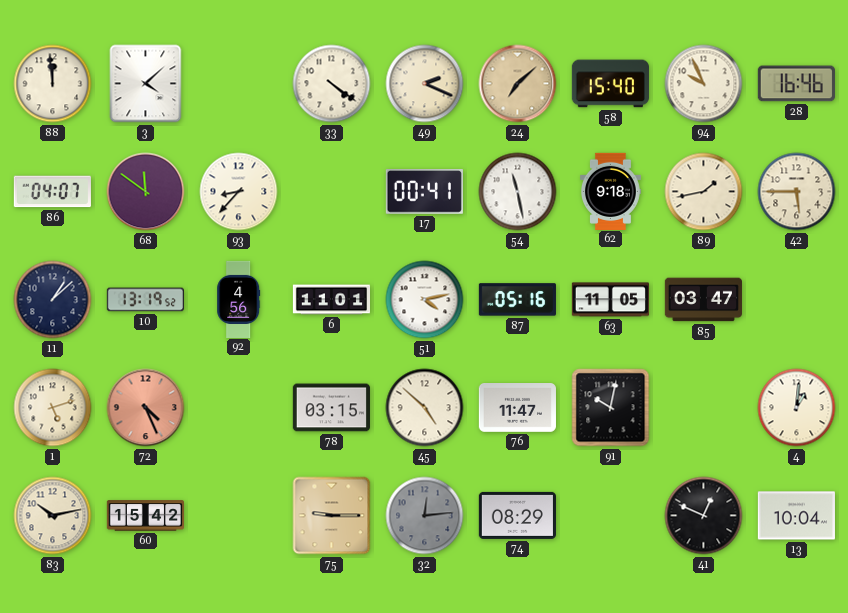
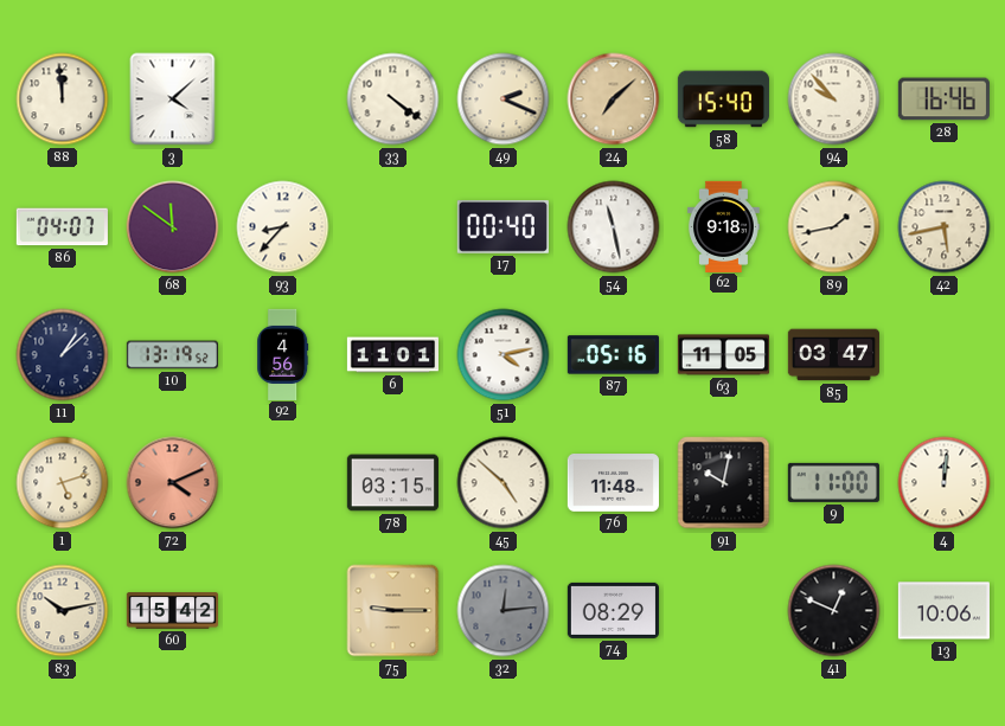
94: 9:56 -> 9:53 (834, 99)
17: 00:41 -> 00:40 (503, 227)
42: 5:45 -> 5:43 (945, 227)
72: 4:26 -> 4:11 (173, 483)
76: 11:47 -> 11:48 (613, 483)
9: none -> 11:00 (833, 482)
4: 1:01 -> 12:01 (945, 483)
13: 10:04 -> 10:06 (943, 611)
